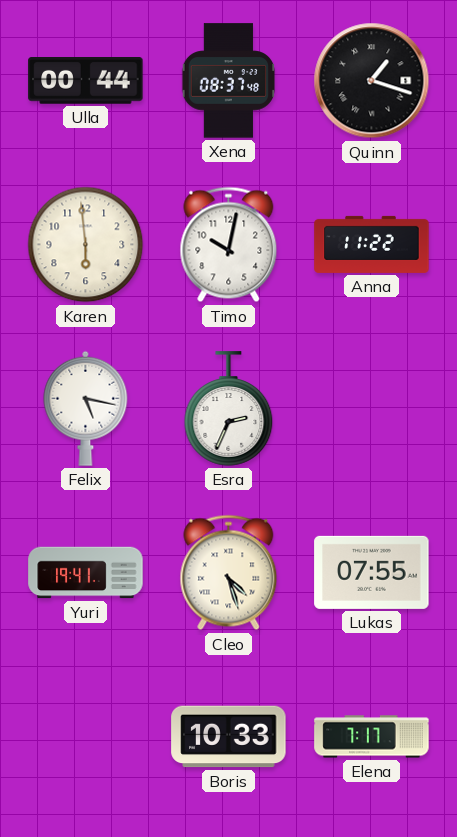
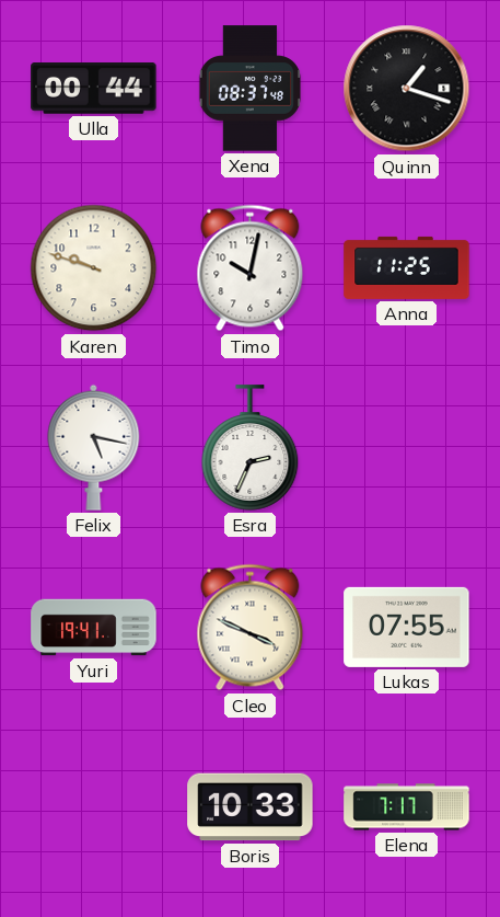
Karen: 5:59 -> 9:48 (94, 268)
Anna: 11:22 -> 11:25 (407, 267)
Cleo: 4:27 -> 3:49 (251, 628)
